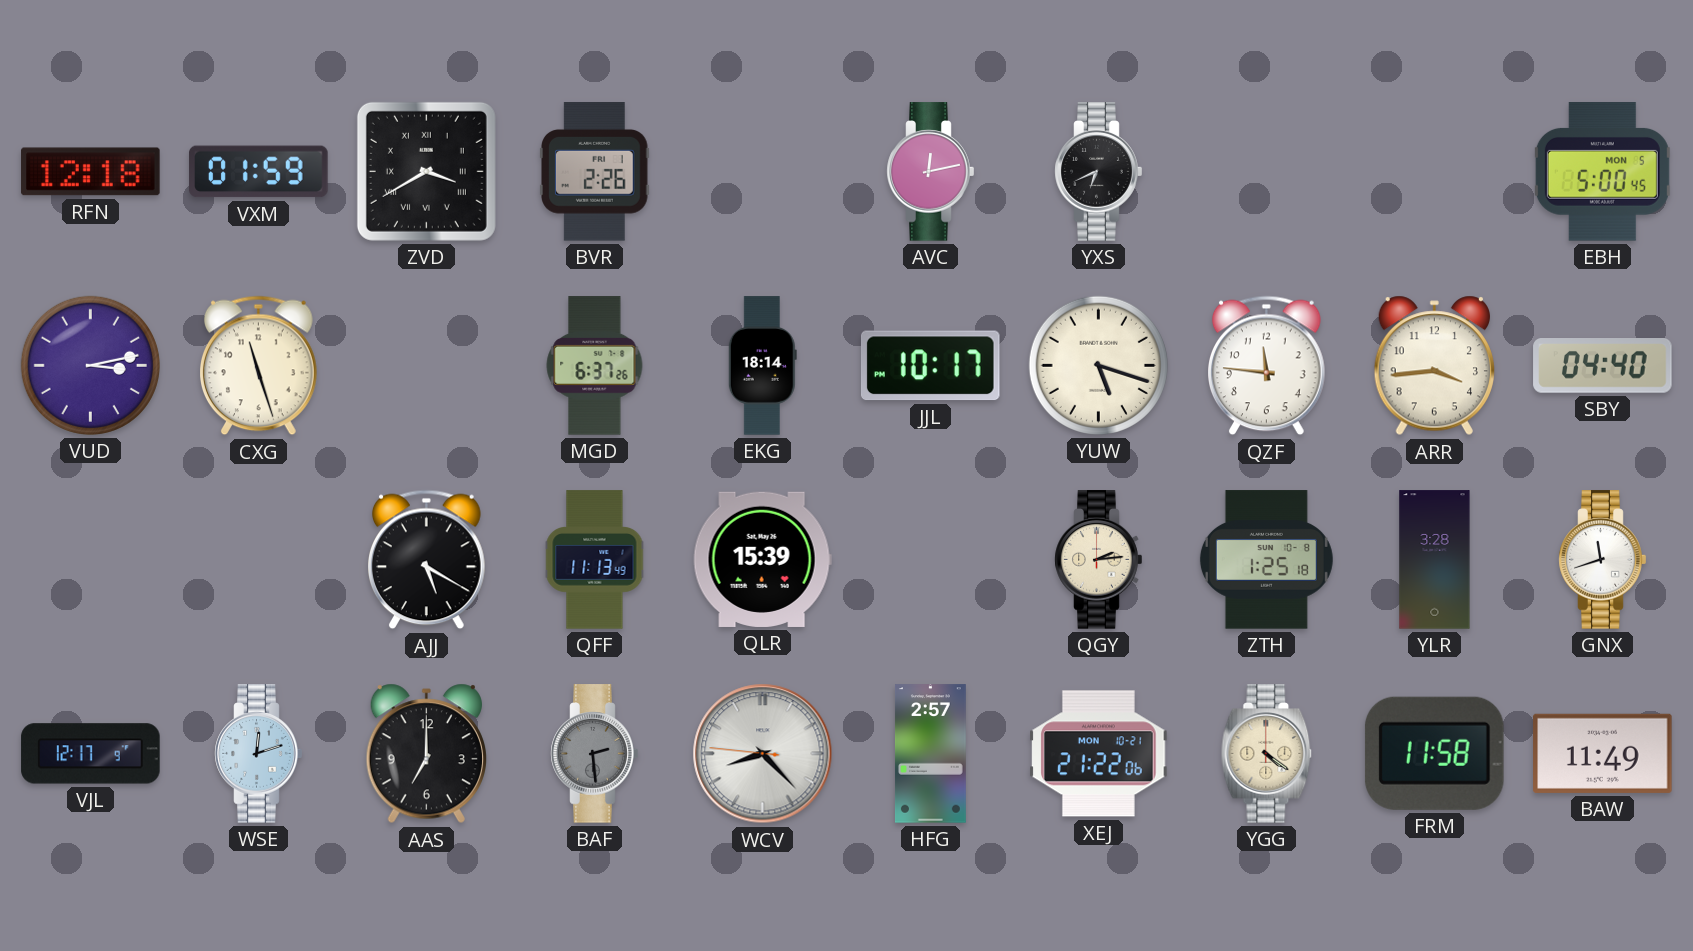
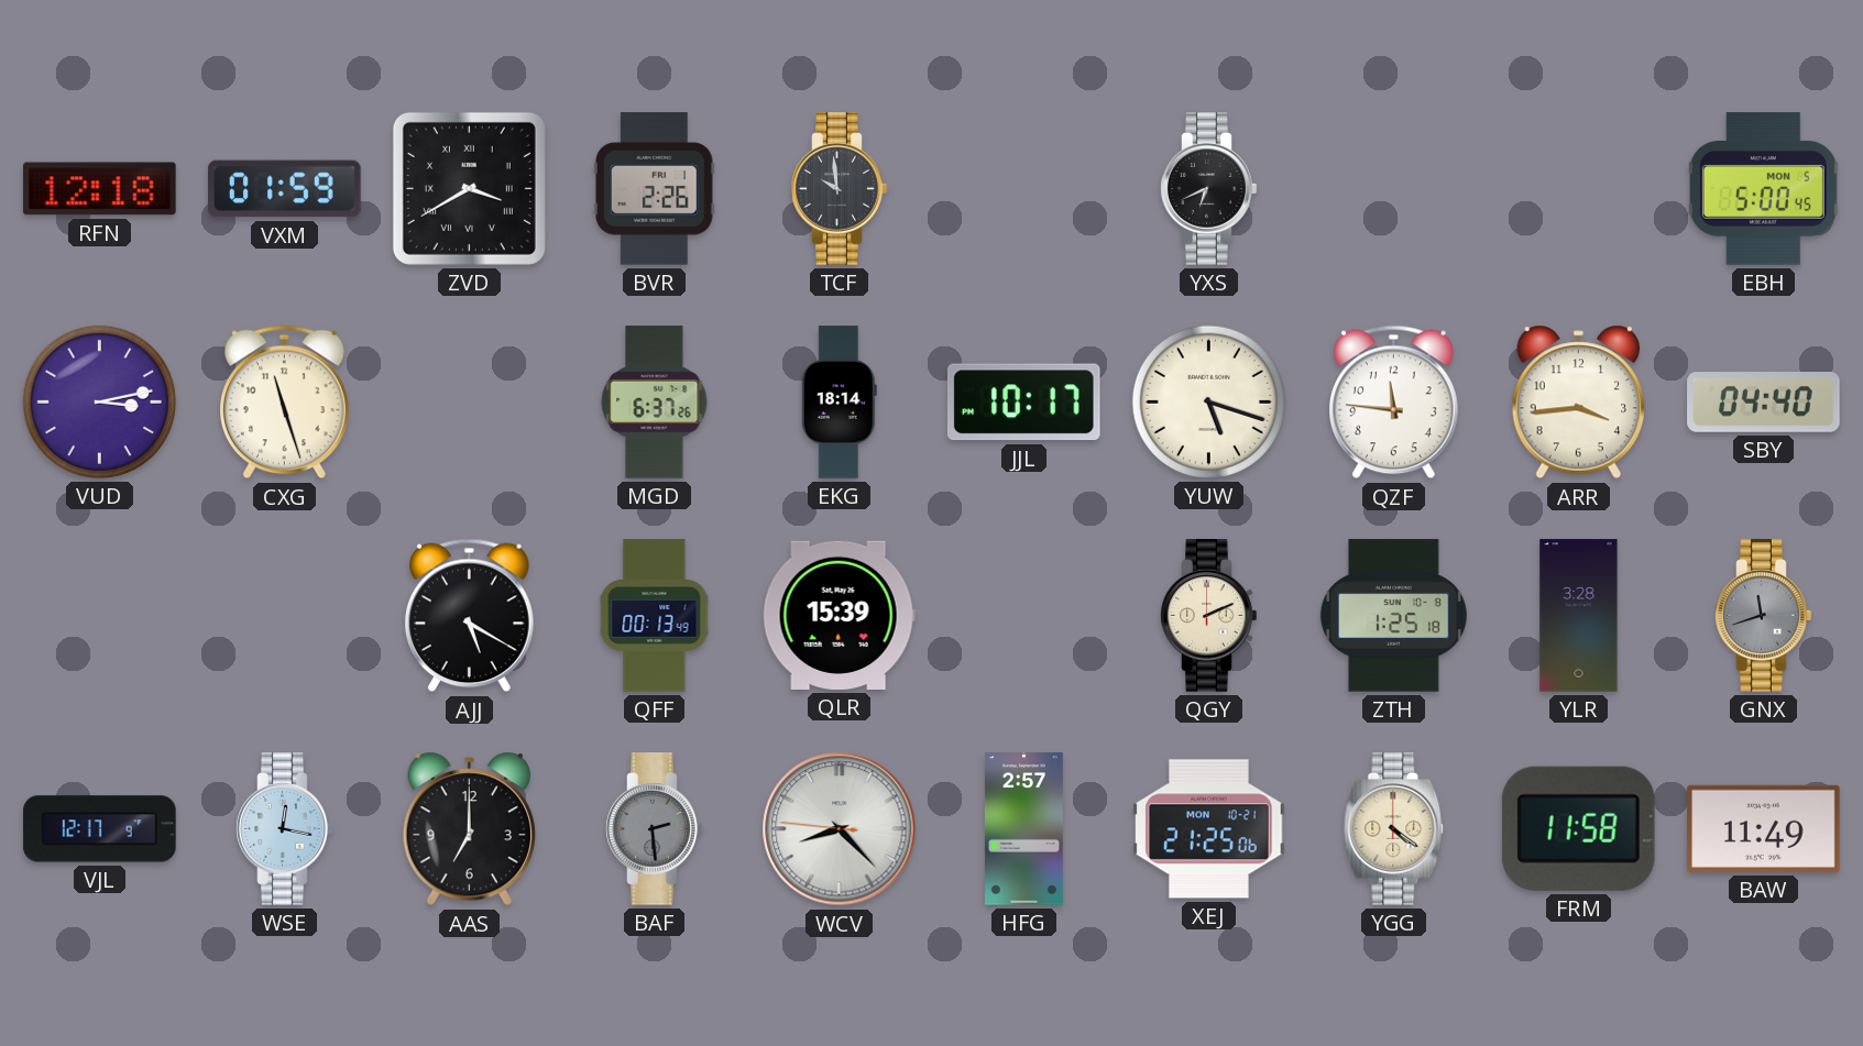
TCF: none -> 9:59 (840, 189)
AVC: 12:13 -> none (931, 172)
QFF: 11:13 -> 00:13 (655, 616)
QGY: 2:14 -> 2:11 (1209, 616)
GNX dial: white -> grey (1764, 616)
WSE: 12:12 -> 12:17 (285, 829)
XEJ: 21:22 -> 21:25 (1209, 829)
